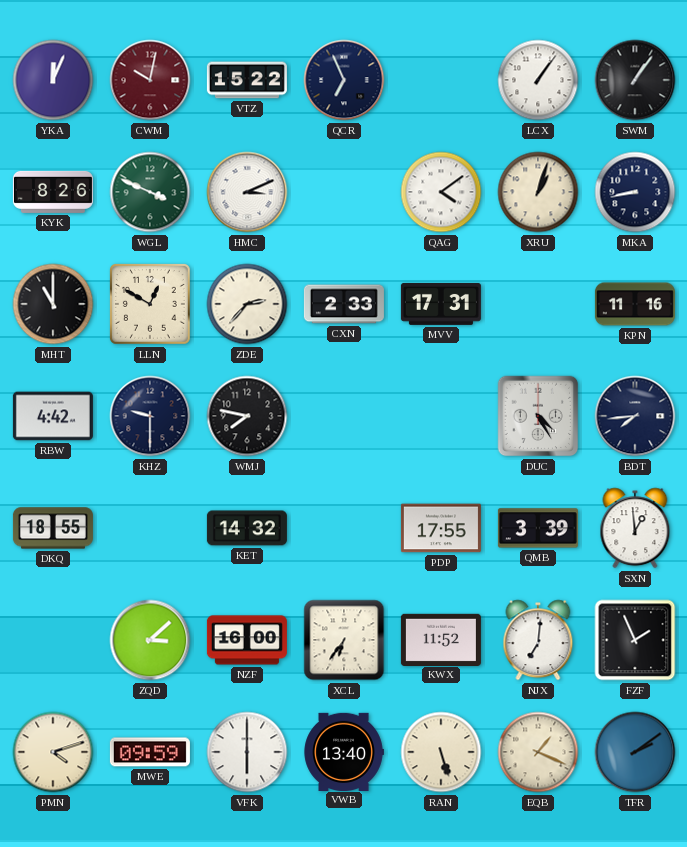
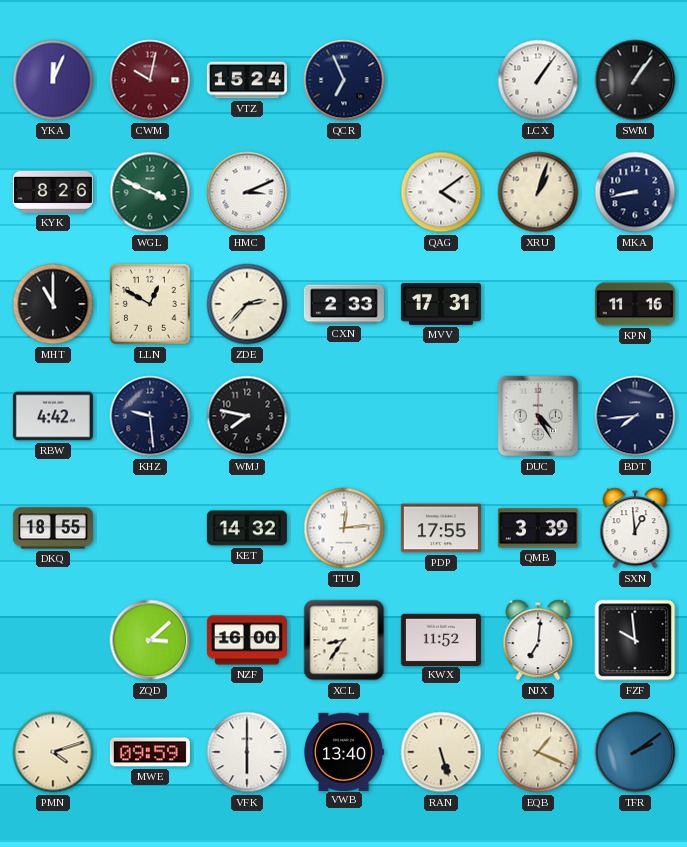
VTZ: 15:22 -> 15:24 (247, 80)
KHZ: 9:30 -> 9:29 (150, 416)
TTU: none -> 12:14 (344, 528)
XCL: 6:36 -> 8:36 (344, 640)
FZF: 1:56 -> 9:59 (635, 640)
